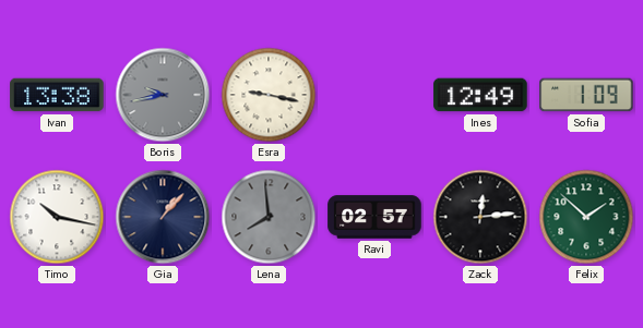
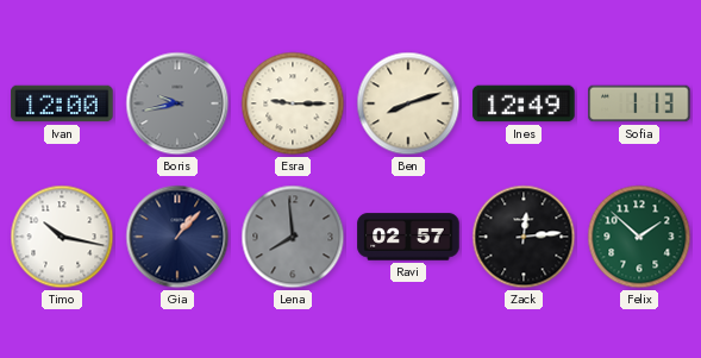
Ivan: 13:38 -> 12:00 (62, 103)
Esra: 9:17 -> 9:15 (293, 103)
Ben: none -> 8:12 (408, 103)
Sofia: 1:09 -> 1:13 (639, 103)
